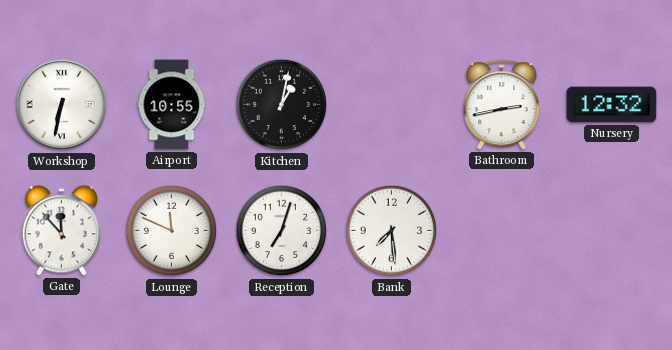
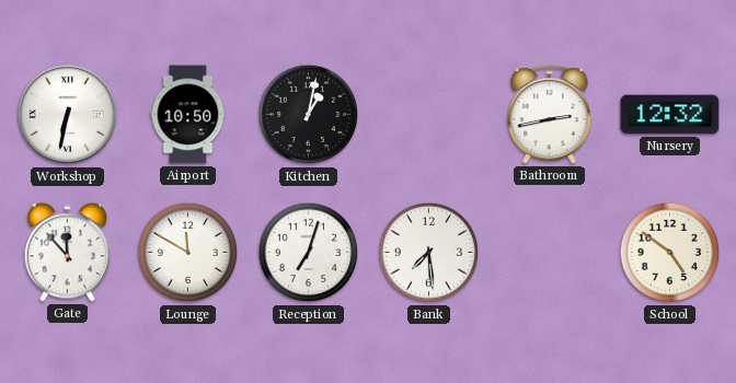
Airport: 10:55 -> 10:50 (188, 115)
Lounge: 11:49 -> 11:50 (188, 253)
School: none -> 4:51 (670, 253)
